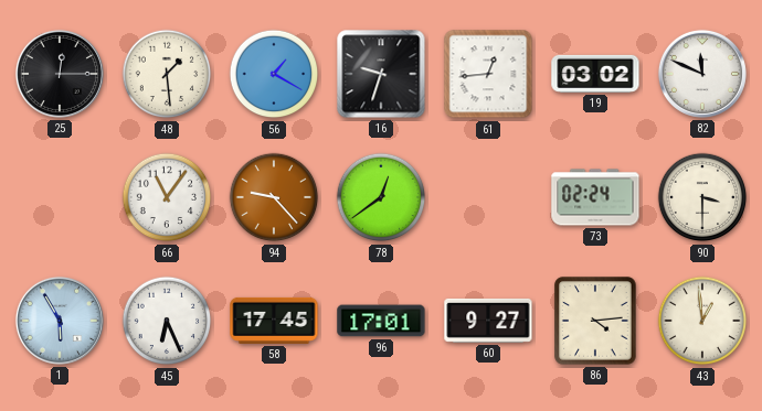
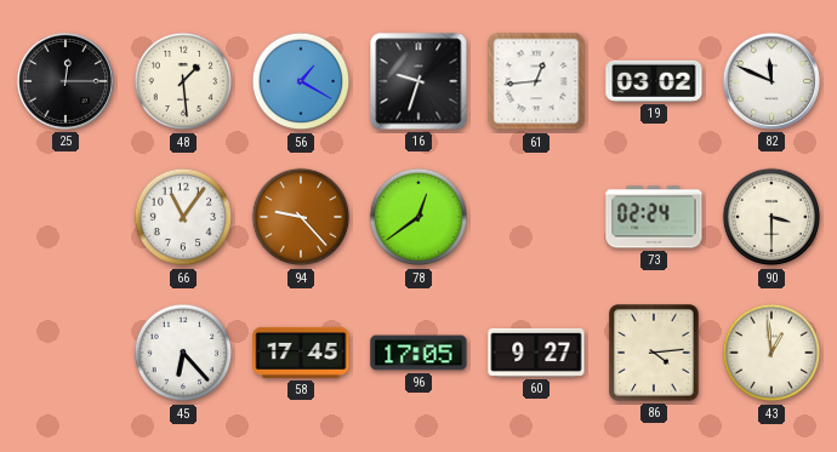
1: 5:55 -> none (60, 321)
45: 6:26 -> 6:23 (183, 353)
96: 17:01 -> 17:05 (419, 353)
